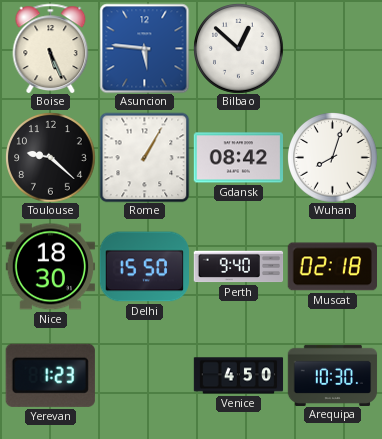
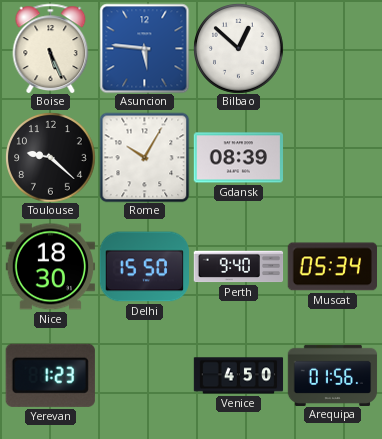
Rome: 1:05 -> 10:05 (144, 157)
Gdansk: 08:42 -> 08:39 (238, 158)
Wuhan: 8:03 -> none (333, 158)
Muscat: 02:18 -> 05:34 (332, 267)
Arequipa: 10:30 -> 01:56 (332, 375)
